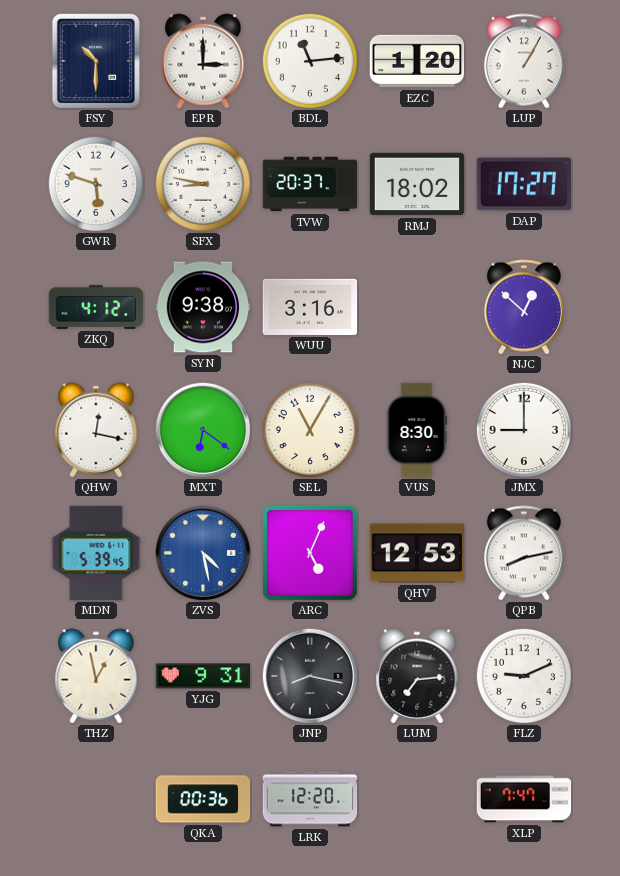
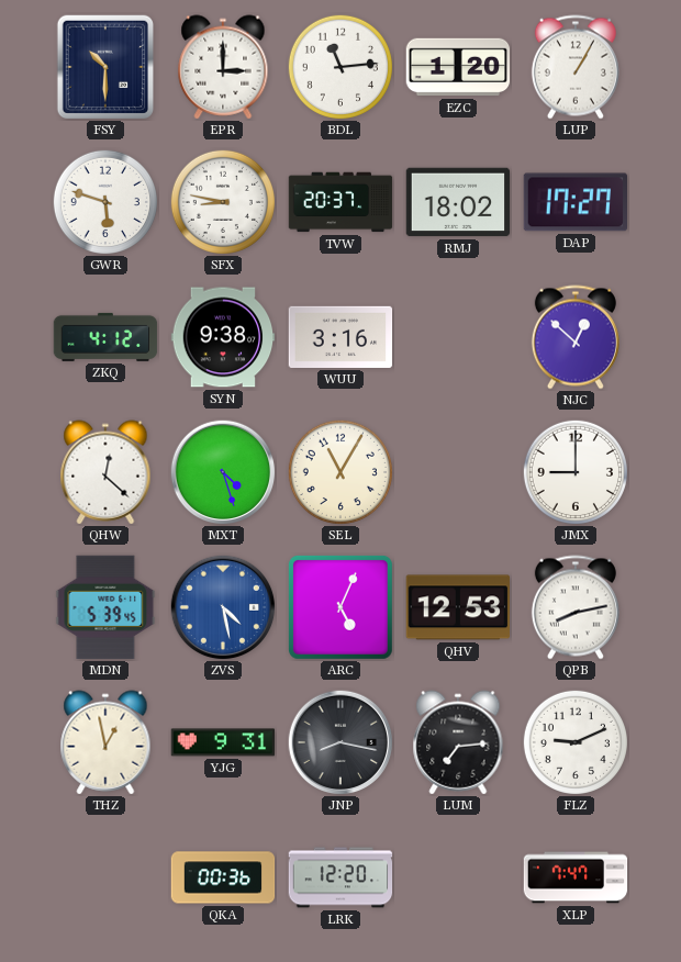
QHW: 12:17 -> 12:22 (105, 472)
MXT: 6:21 -> 4:27 (223, 472)
VUS: 8:30 -> none (417, 430)
